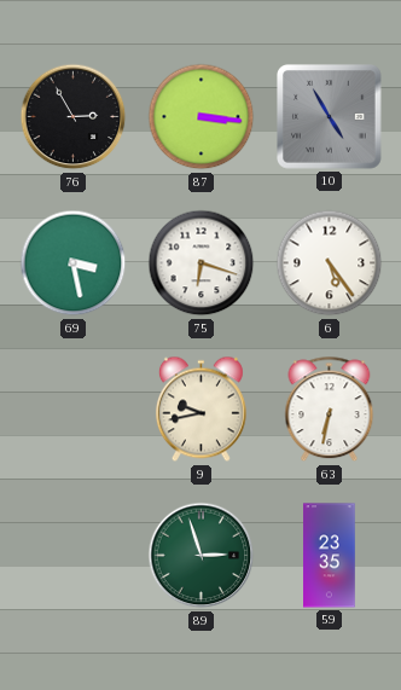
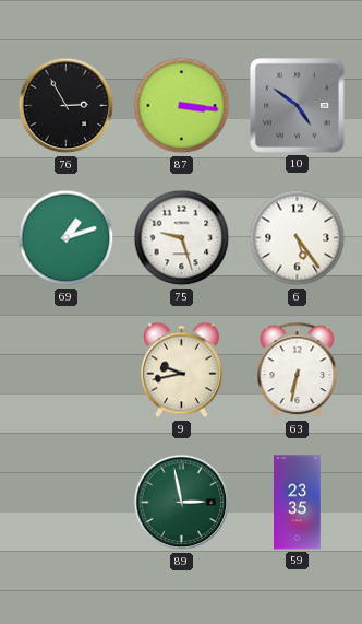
10: 4:55 -> 4:51 (298, 106)
69: 3:28 -> 1:12 (67, 238)
75: 6:18 -> 9:27 (182, 238)
89: 2:57 -> 2:58 (182, 503)
